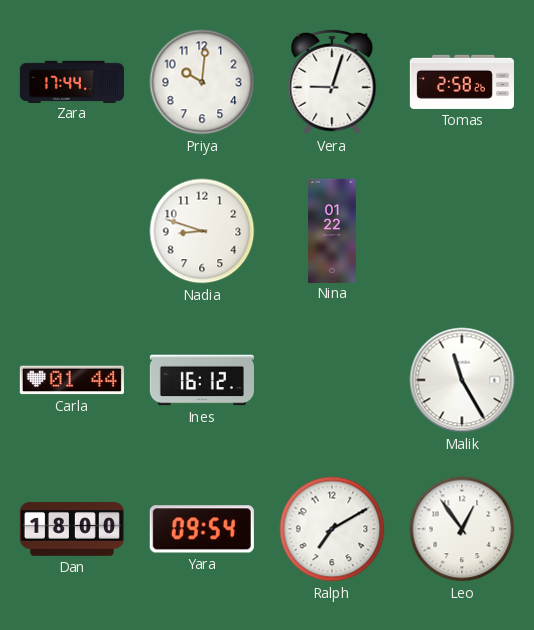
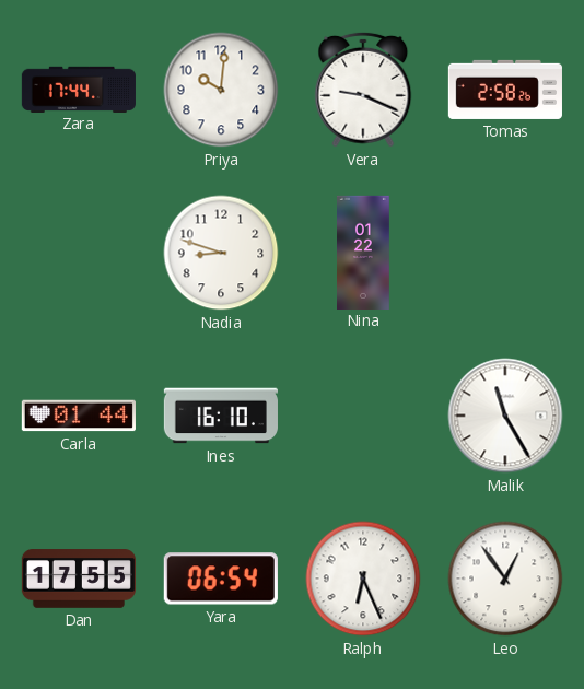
Vera: 9:03 -> 9:19 (363, 90)
Ines: 16:12 -> 16:10 (221, 416)
Dan: 18:00 -> 17:55 (79, 579)
Yara: 09:54 -> 06:54 (221, 579)
Ralph: 7:10 -> 6:26 (363, 579)
